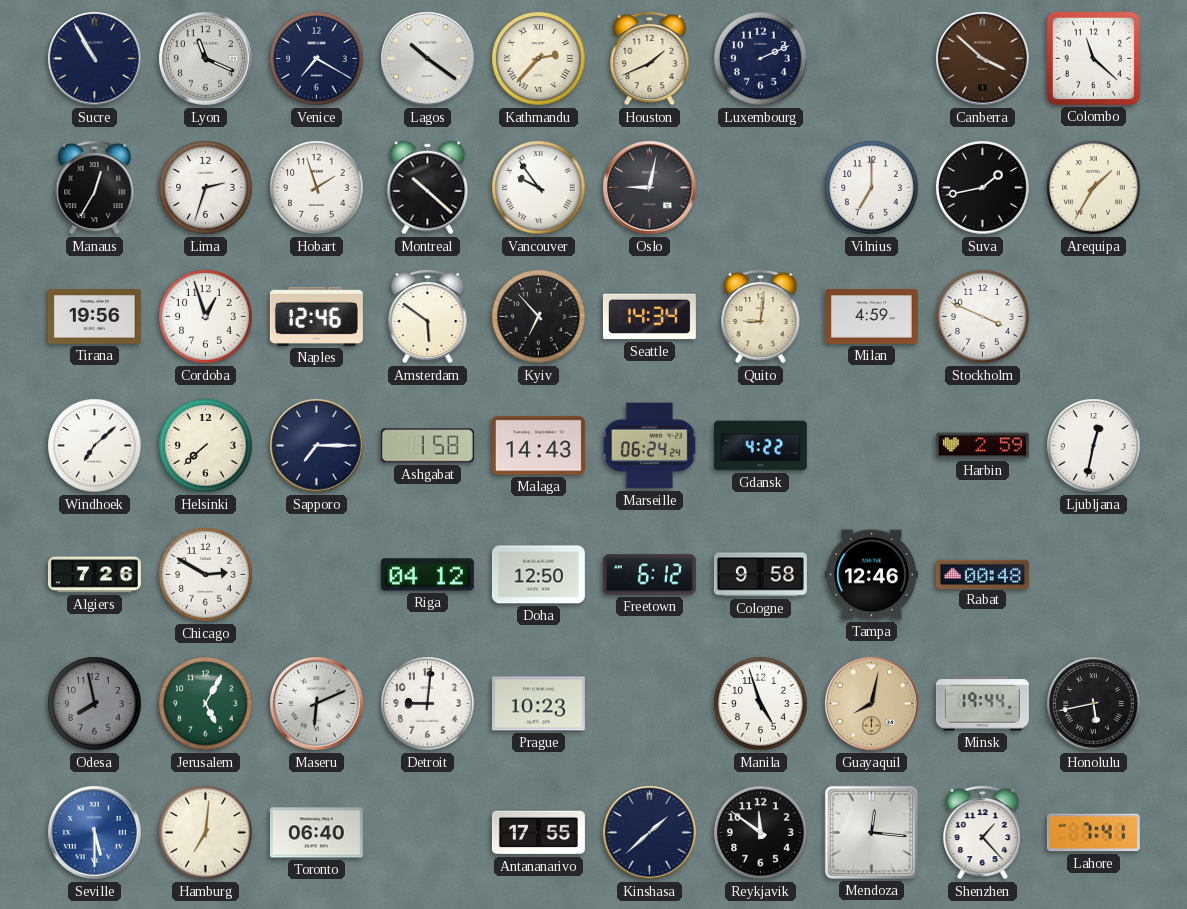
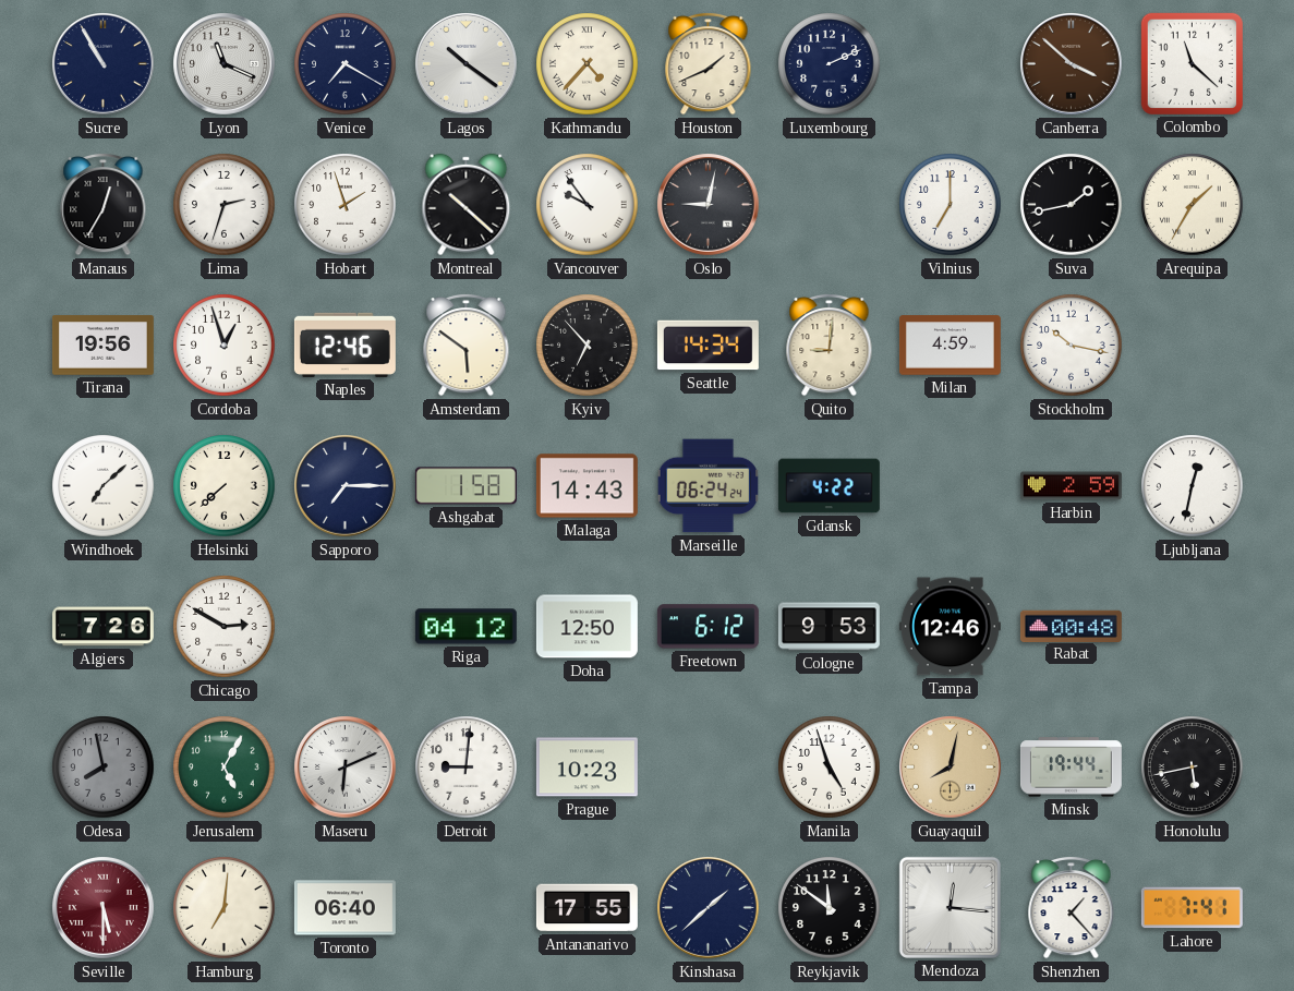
Kathmandu: 2:37 -> 4:37 (588, 64)
Stockholm: 3:49 -> 10:17 (1072, 346)
Cologne: 9:58 -> 9:53 (829, 627)
Seville dial: blue -> burgundy (104, 908)
